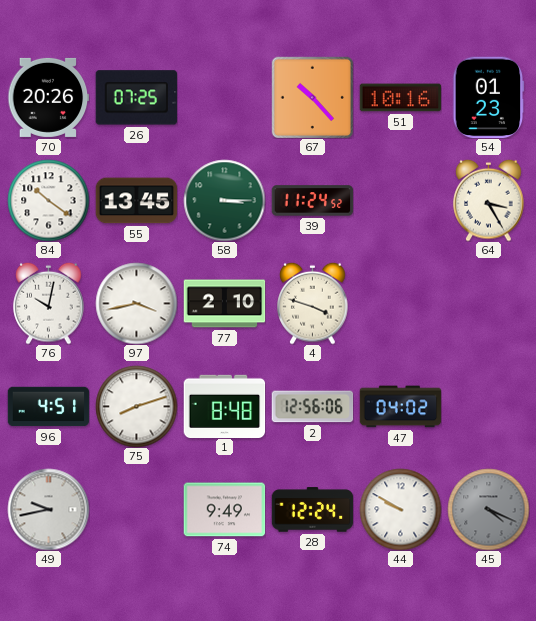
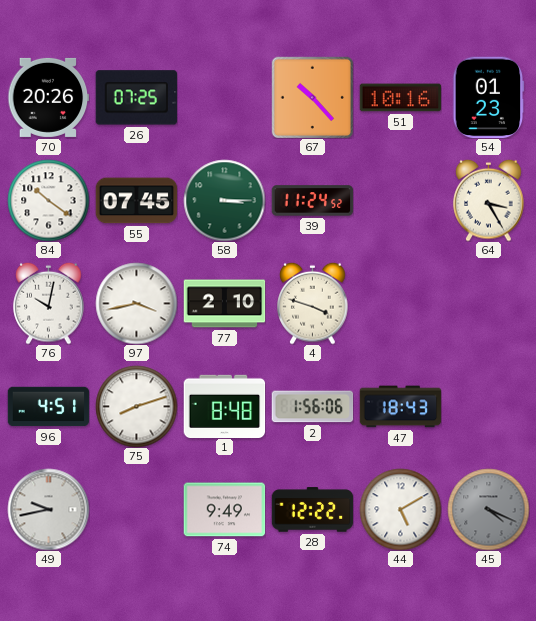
55: 13:45 -> 07:45 (136, 201)
2: 12:56 -> 1:56 (312, 407)
47: 04:02 -> 18:43 (400, 407)
28: 12:24 -> 12:22 (312, 510)
44: 9:50 -> 5:10 (400, 509)
